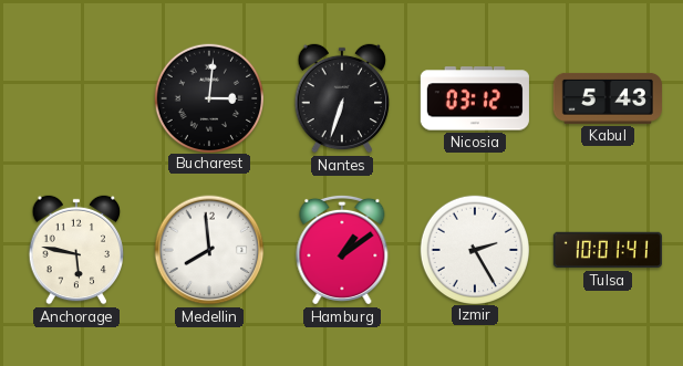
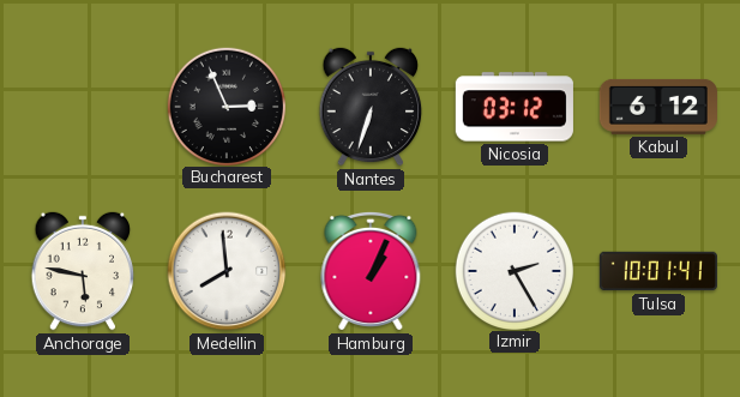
Bucharest: 3:01 -> 2:56 (225, 106)
Kabul: 5:43 -> 6:12 (658, 107)
Hamburg: 1:09 -> 1:04 (371, 271)
